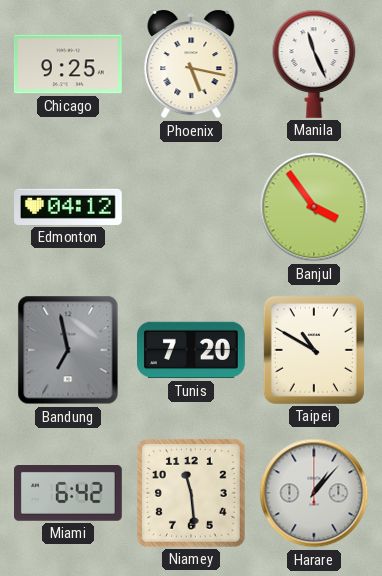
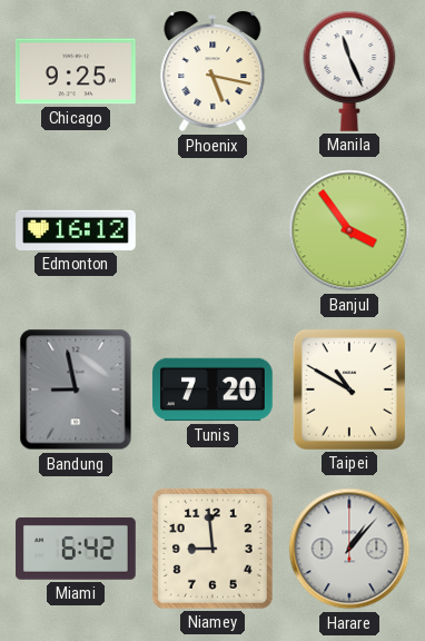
Edmonton: 04:12 -> 16:12 (77, 230)
Bandung: 6:58 -> 8:58 (76, 389)
Niamey: 11:29 -> 8:59 (212, 549)
